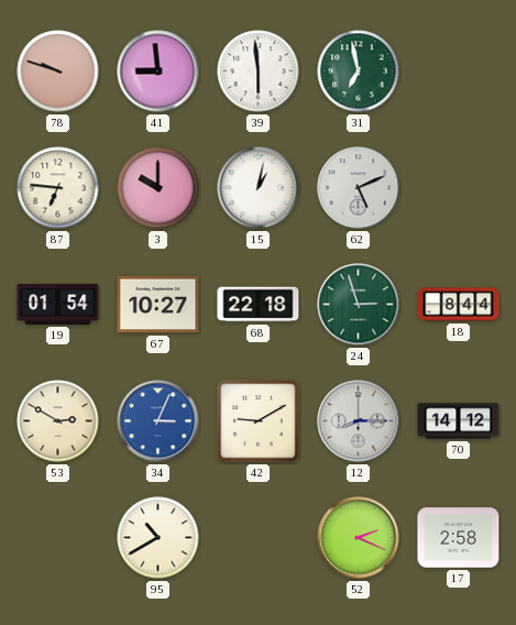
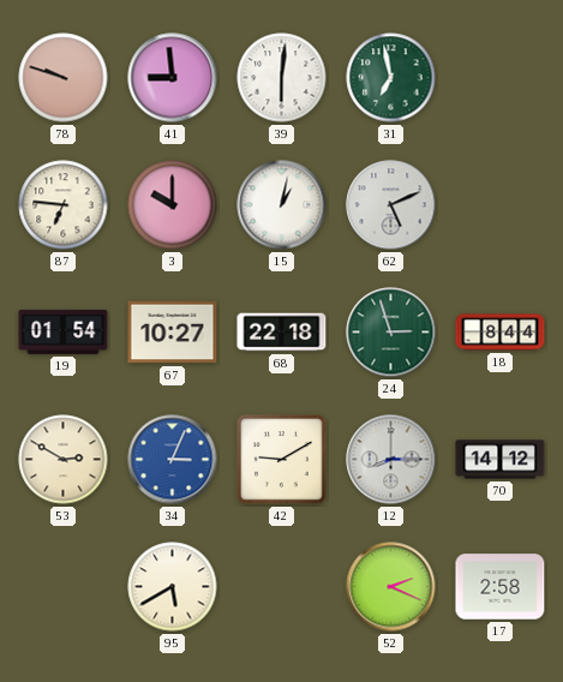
39: 5:59 -> 6:01 (282, 78)
95: 10:40 -> 5:40 (173, 587)
